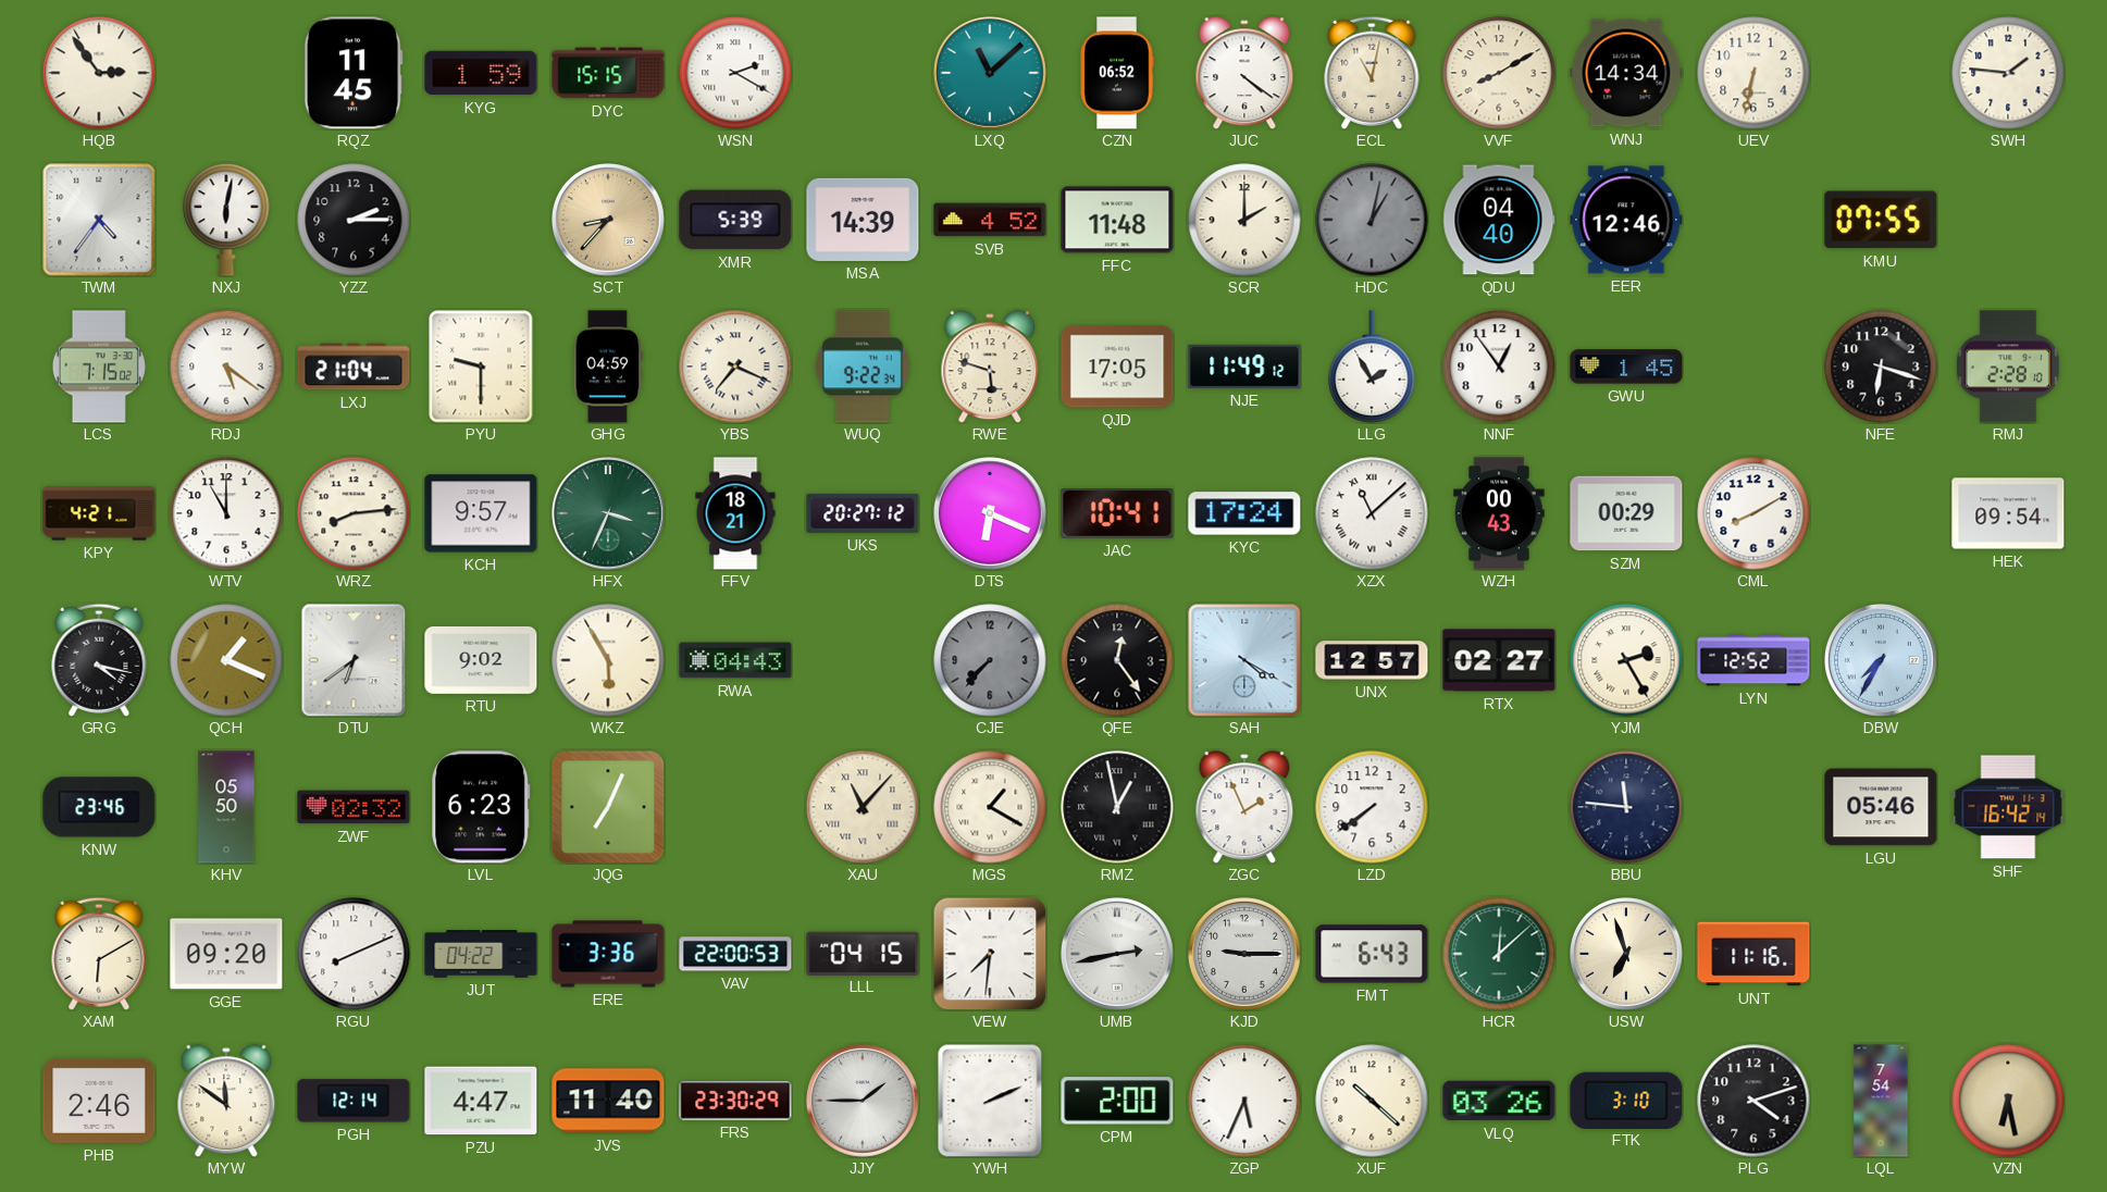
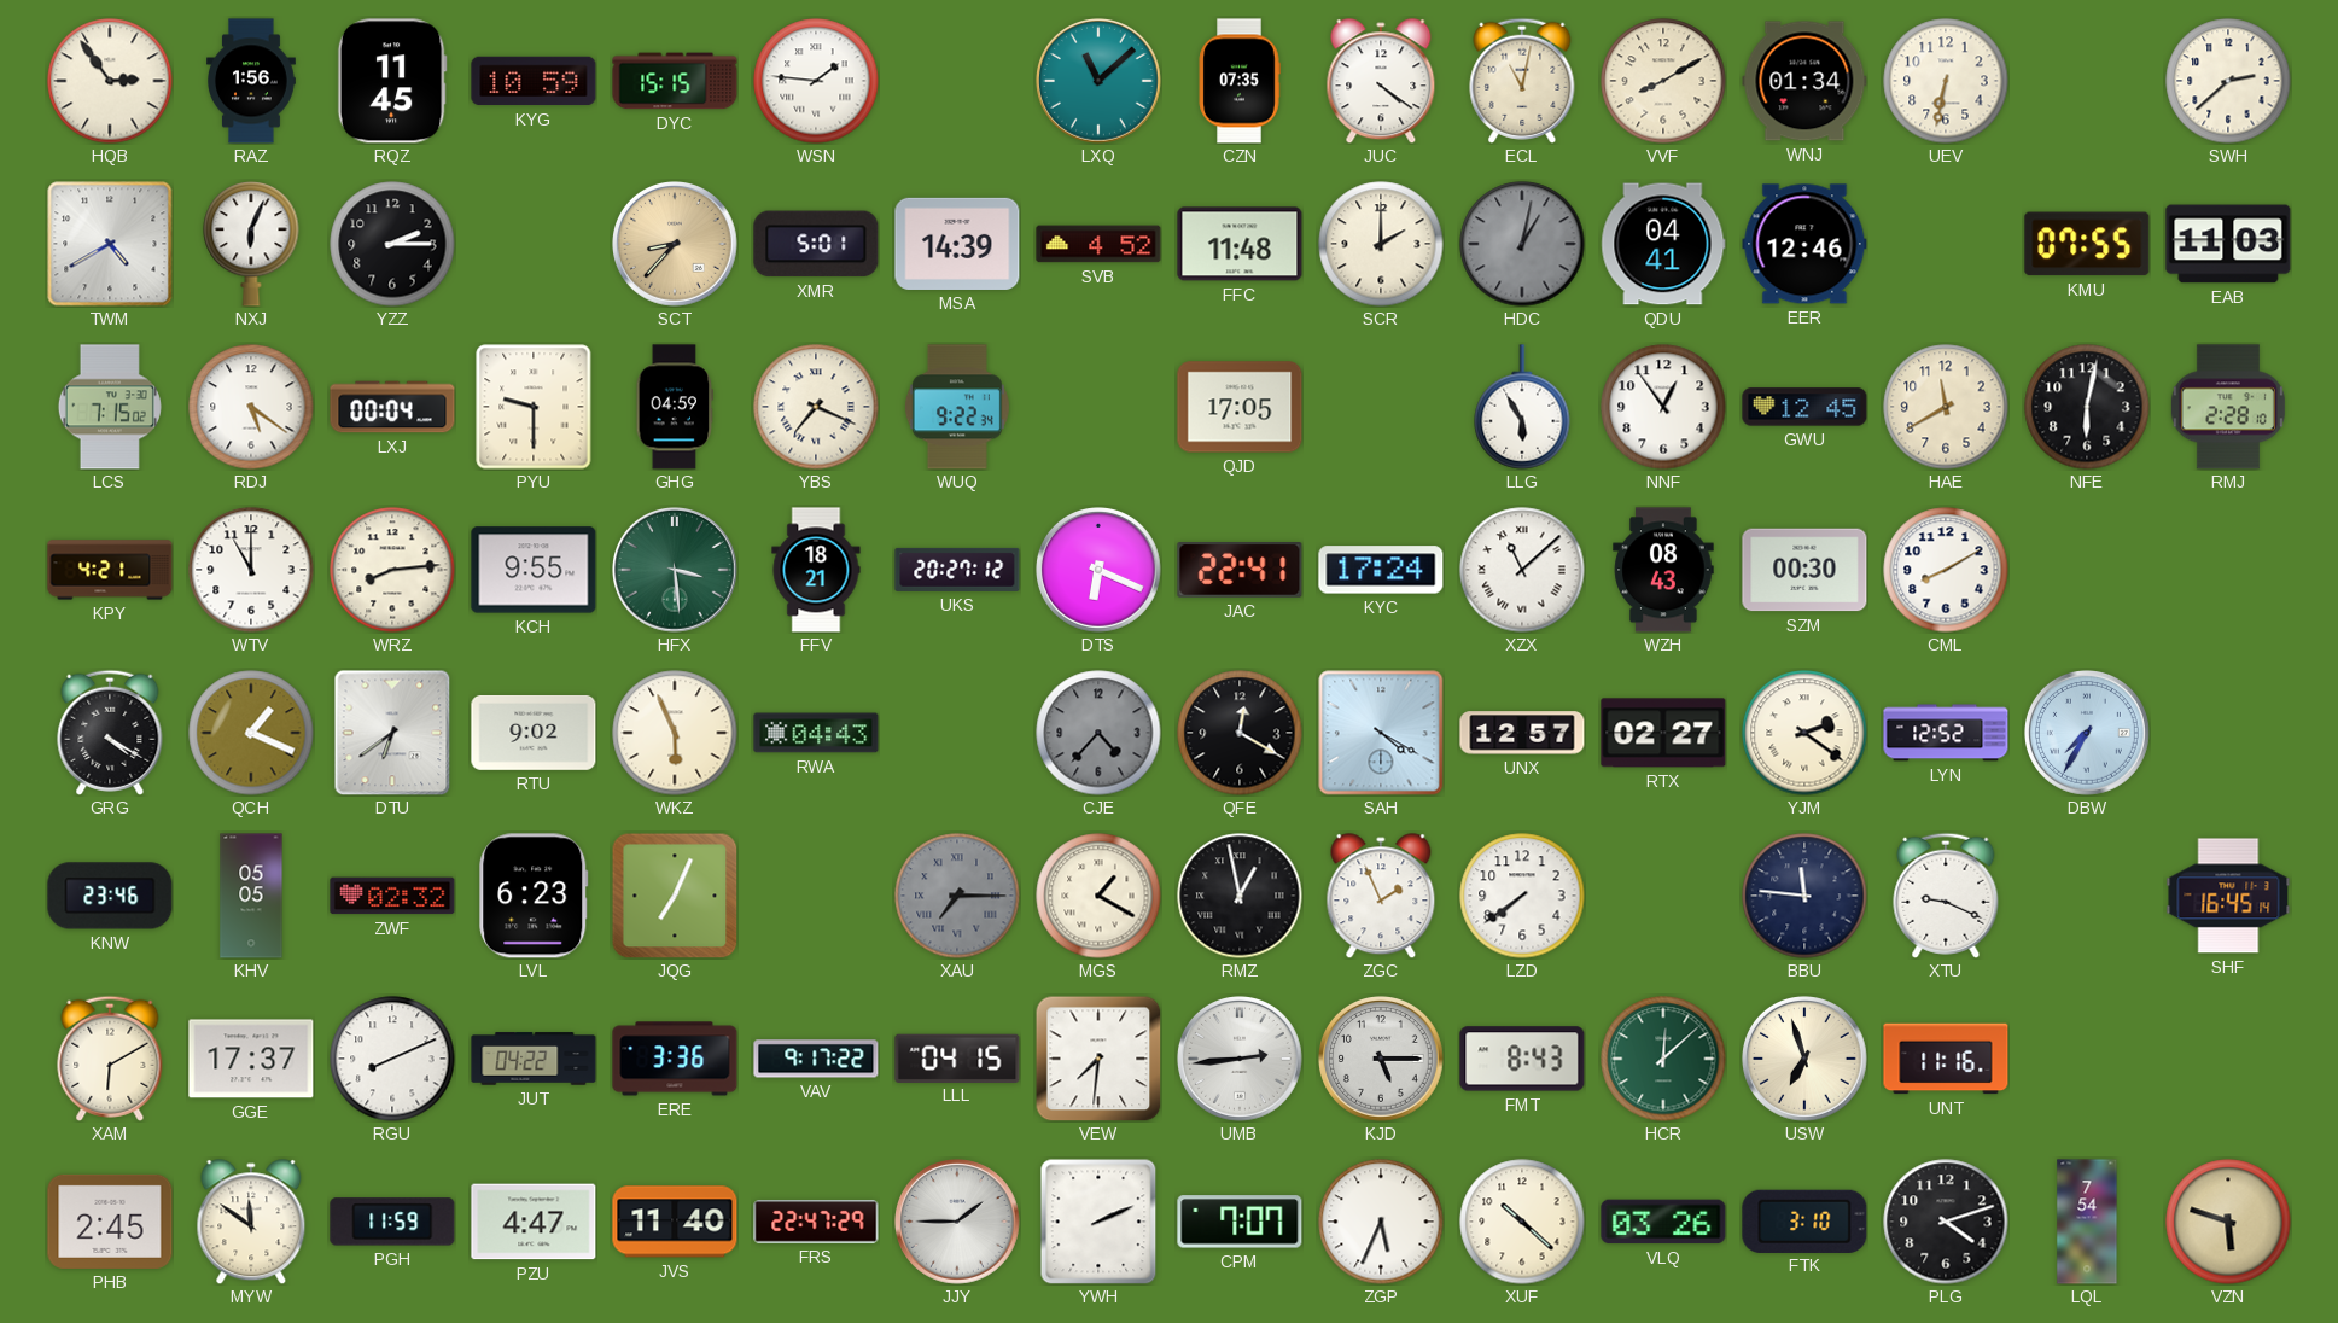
RAZ: none -> 1:56 (252, 81)
KYG: 1:59 -> 10:59 (534, 81)
WSN: 2:20 -> 1:46 (816, 81)
CZN: 06:52 -> 07:35 (1240, 81)
WNJ: 14:34 -> 01:34 (1804, 81)
SWH: 1:46 -> 2:38 (2228, 81)
TWM: 4:36 -> 4:40 (110, 244)
NXJ: 6:02 -> 6:04 (251, 245)
XMR: 5:39 -> 5:01 (816, 244)
QDU: 04:40 -> 04:41 (1663, 244)
EAB: none -> 11:03 (2228, 244)
LXJ: 21:04 -> 00:04 (392, 407)
RWE: 5:48 -> none (990, 367)
NJE: 11:49 -> none (1244, 367)
LLG: 1:55 -> 5:55 (1522, 407)
GWU: 1:45 -> 12:45 (1804, 407)
HAE: none -> 11:40 (1946, 407)
NFE: 6:18 -> 6:02 (2087, 407)
KCH: 9:57 -> 9:55 (534, 570)
HFX: 3:34 -> 3:29 (676, 571)
JAC: 10:41 -> 22:41 (1240, 571)
WZH: 00:43 -> 08:43 (1663, 570)
SZM: 00:29 -> 00:30 (1804, 570)
HEK: 09:54 -> none (2008, 513)
GRG: 4:17 -> 4:20 (110, 733)
WKZ: 5:55 -> 5:56 (675, 733)
CJE: 7:37 -> 4:37 (1098, 733)
QFE: 12:24 -> 12:20 (1240, 733)
YJM: 2:25 -> 2:21 (1804, 733)
KHV: 05:50 -> 05:05 (251, 896)
XAU: 11:07 -> 7:15 (957, 896)
XAU dial: cream -> grey (957, 896)
XTU: none -> 9:19 (1946, 896)
LGU: 05:46 -> none (1881, 807)
SHF: 16:42 -> 16:45 (2228, 896)
GGE: 09:20 -> 17:37 (251, 1059)
VAV: 22:00 -> 9:17 (816, 1059)
UMB: 2:43 -> 2:44 (1241, 1060)
KJD: 9:15 -> 5:15 (1382, 1060)
FMT: 6:43 -> 8:43 (1522, 1059)
PHB: 2:46 -> 2:45 (110, 1222)
PGH: 12:14 -> 11:59 (392, 1222)
FRS: 23:30 -> 22:47 (816, 1223)
CPM: 2:00 -> 7:07 (1240, 1222)
VZN: 6:28 -> 5:48 (2228, 1222)
